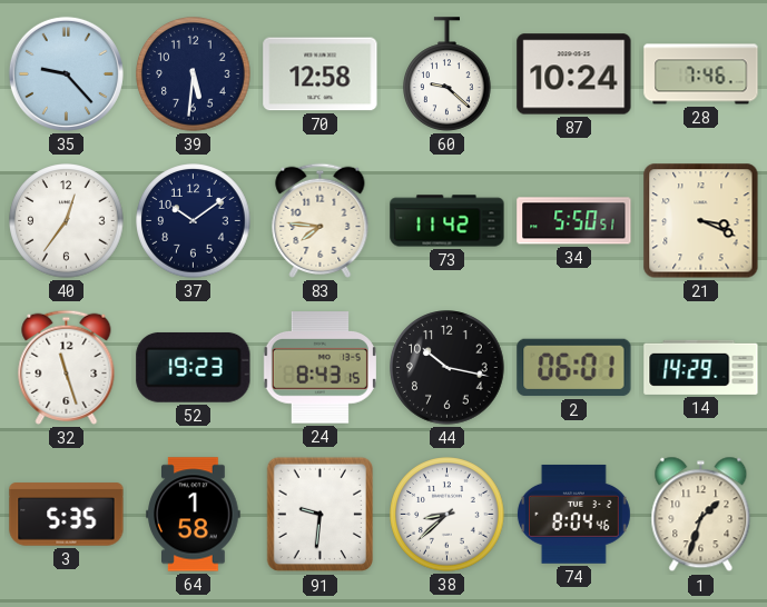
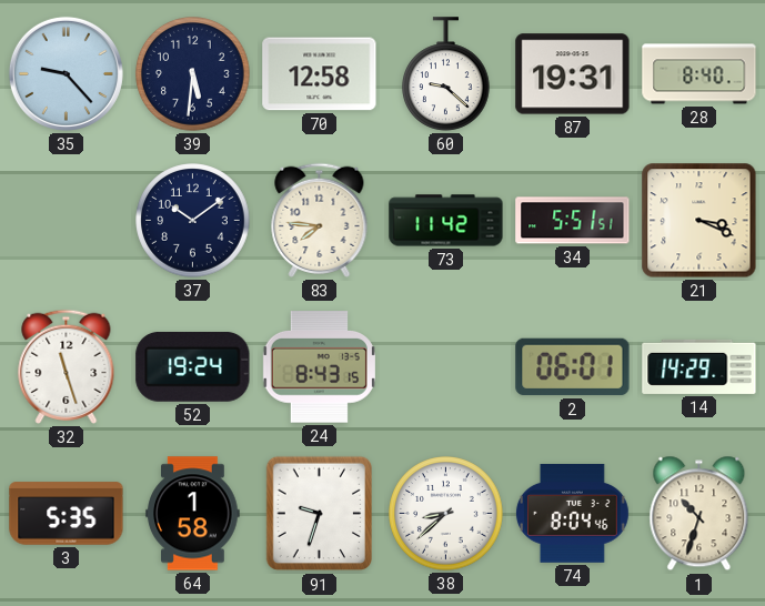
87: 10:24 -> 19:31 (573, 74)
28: 7:46 -> 8:40 (699, 74)
40: 12:36 -> none (67, 221)
34: 5:50 -> 5:51 (573, 221)
52: 19:23 -> 19:24 (193, 366)
44: 10:17 -> none (448, 368)
91: 9:31 -> 9:33 (319, 514)
1: 1:33 -> 10:33 (699, 514)
